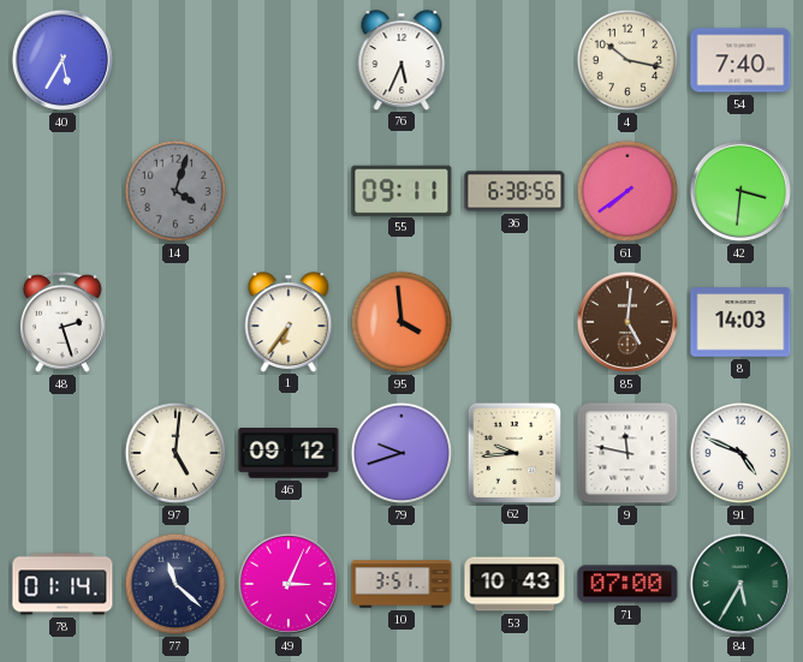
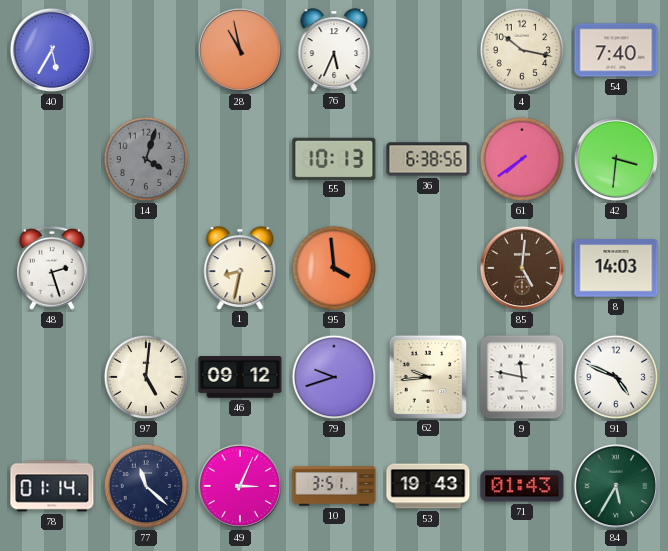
28: none -> 10:58 (240, 50)
55: 09:11 -> 10:13 (334, 158)
1: 6:36 -> 8:32 (240, 268)
53: 10:43 -> 19:43 (428, 486)
71: 07:00 -> 01:43 (522, 486)
